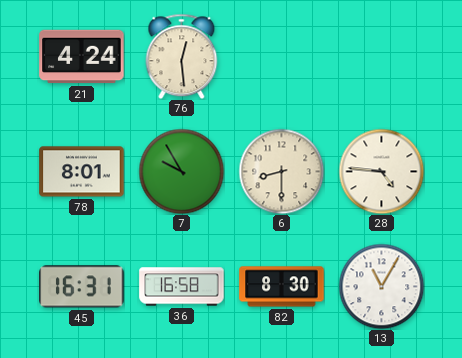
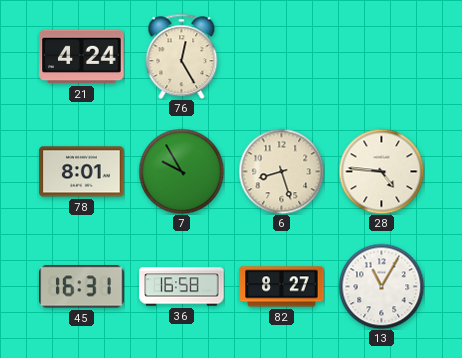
76: 12:29 -> 12:25 (182, 56)
6: 8:30 -> 8:27 (281, 171)
82: 8:30 -> 8:27 (282, 287)
